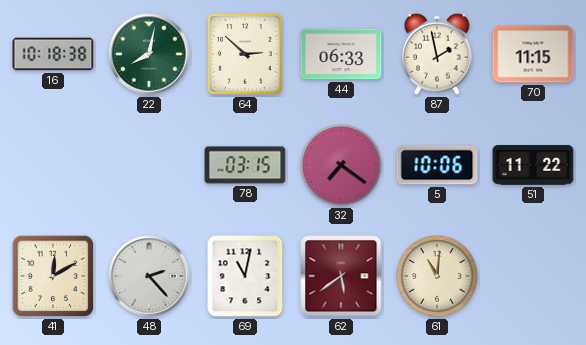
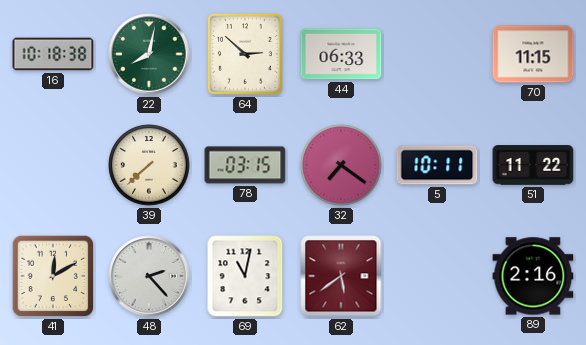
87: 1:58 -> none (438, 54)
39: none -> 7:38 (149, 165)
5: 10:06 -> 10:11 (437, 165)
61: 11:01 -> none (437, 276)
89: none -> 2:16 (533, 276)
